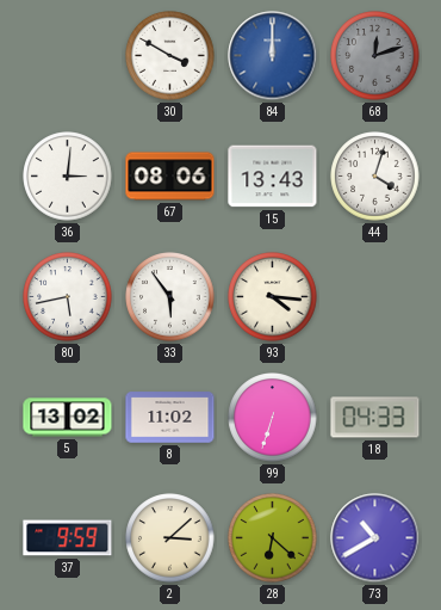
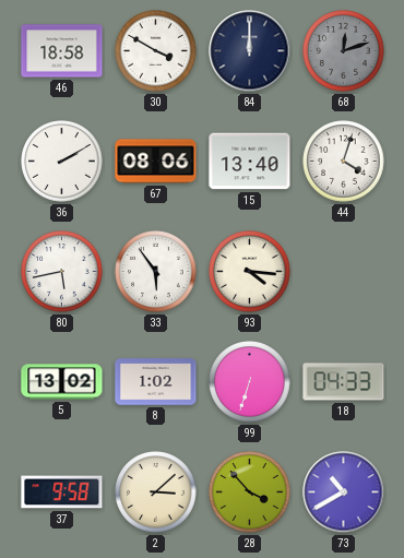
46: none -> 18:58 (62, 51)
84 dial: blue -> navy (250, 51)
36: 3:01 -> 2:10 (62, 162)
15: 13:43 -> 13:40 (250, 162)
8: 11:02 -> 1:02 (156, 382)
37: 9:59 -> 9:58 (62, 492)
28: 6:22 -> 3:53 (250, 492)
